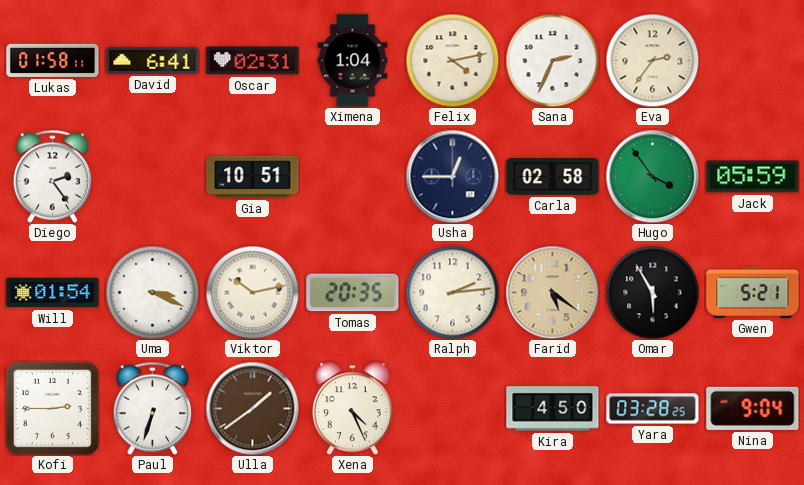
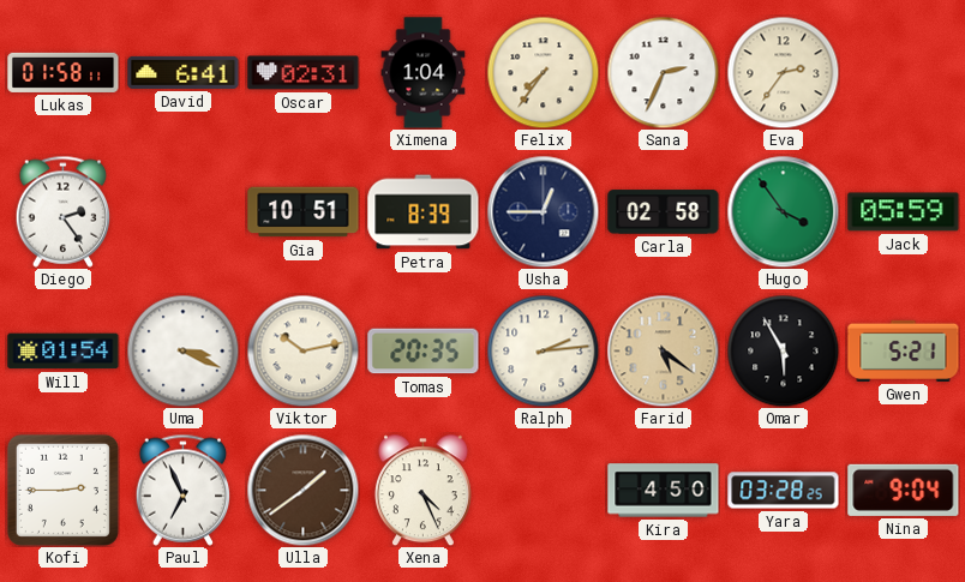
Felix: 4:13 -> 7:36 (543, 72)
Petra: none -> 8:39 (424, 212)
Paul: 6:33 -> 6:56 (184, 490)
